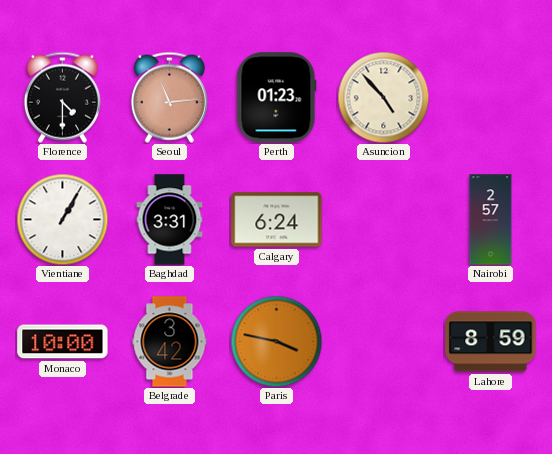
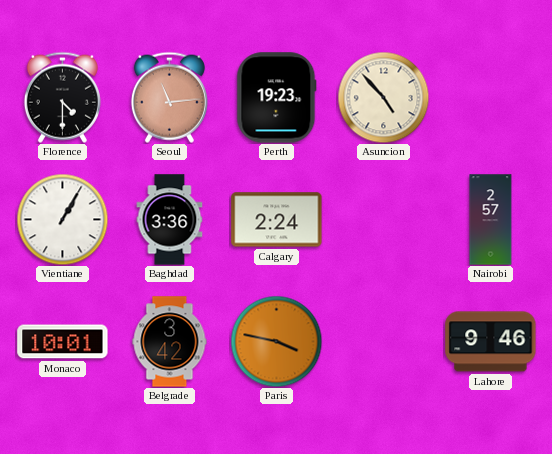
Perth: 01:23 -> 19:23 (277, 98)
Baghdad: 3:31 -> 3:36 (170, 220)
Calgary: 6:24 -> 2:24 (277, 220)
Monaco: 10:00 -> 10:01 (63, 342)
Lahore: 8:59 -> 9:46 (491, 342)
